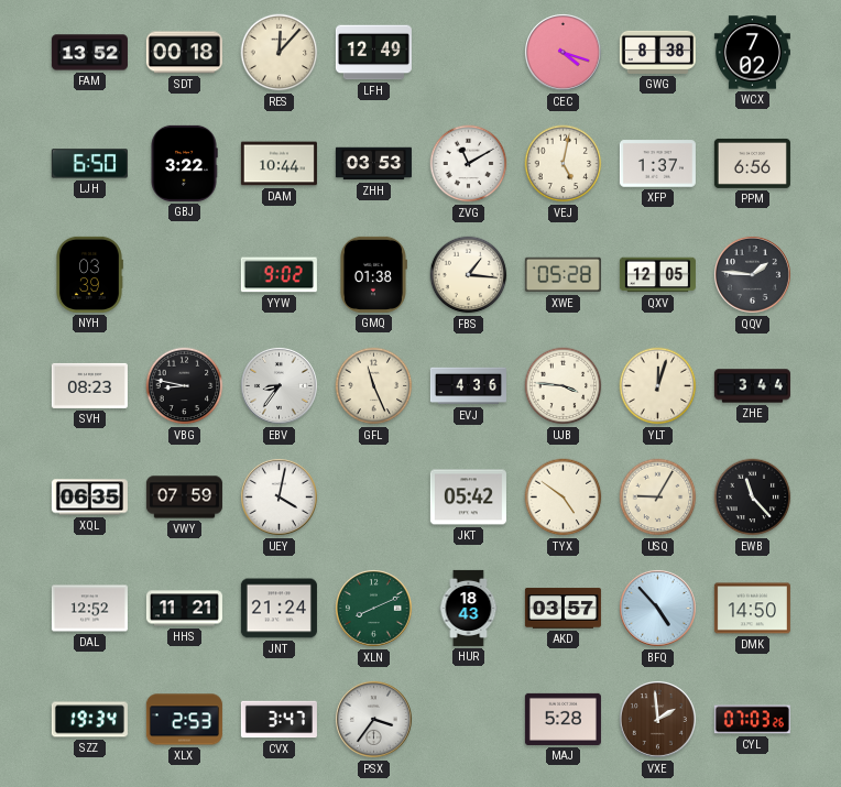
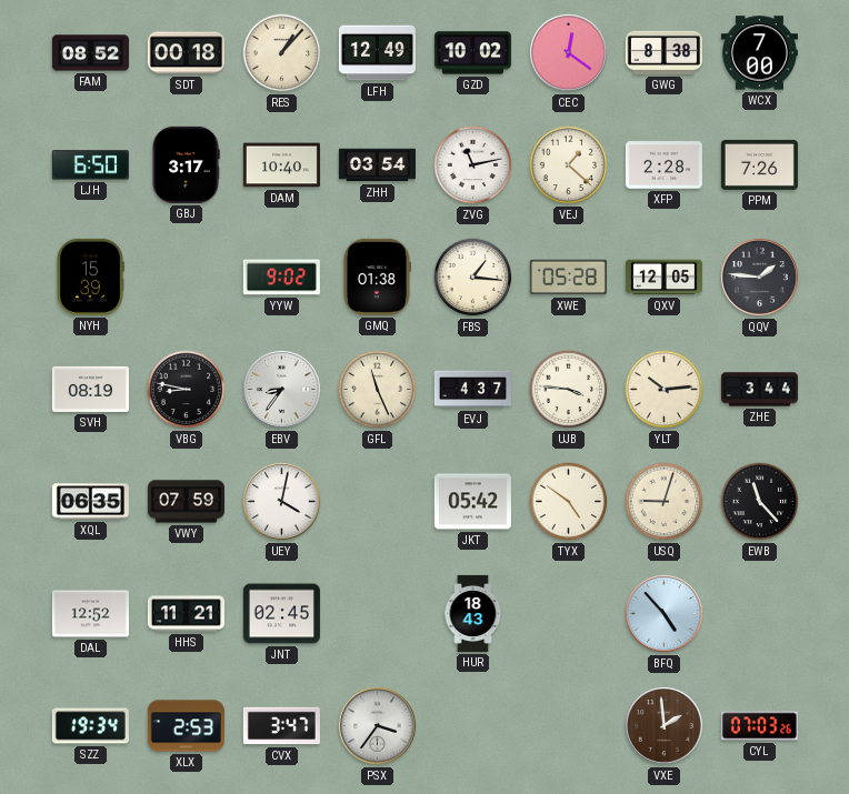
FAM: 13:52 -> 08:52 (90, 53)
RES: 12:07 -> 1:07 (282, 53)
GZD: none -> 10:02 (472, 53)
CEC: 4:18 -> 12:21 (568, 52)
WCX: 7:02 -> 7:00 (759, 53)
GBJ: 3:22 -> 3:17 (186, 164)
DAM: 10:44 -> 10:40 (281, 165)
ZHH: 03:53 -> 03:54 (377, 165)
ZVG: 11:10 -> 11:13 (473, 165)
VEJ: 5:02 -> 1:22 (569, 165)
XFP: 1:37 -> 2:28 (663, 165)
PPM: 6:56 -> 7:26 (759, 164)
NYH: 03:39 -> 15:39 (90, 277)
SVH: 08:23 -> 08:19 (90, 389)
EVJ: 4:36 -> 4:37 (472, 390)
YLT: 12:03 -> 10:14 (665, 390)
USQ: 9:05 -> 9:03 (665, 502)
JNT: 21:24 -> 02:45 (281, 614)
XLN: 8:11 -> none (373, 608)
AKD: 03:57 -> none (563, 609)
DMK: 14:50 -> none (752, 609)
MAJ: 5:28 -> none (563, 719)
